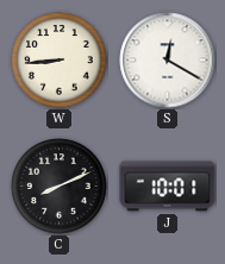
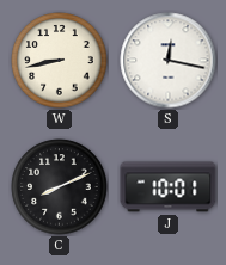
W: 8:44 -> 8:43 (60, 61)
S: 12:20 -> 12:17 (169, 61)
